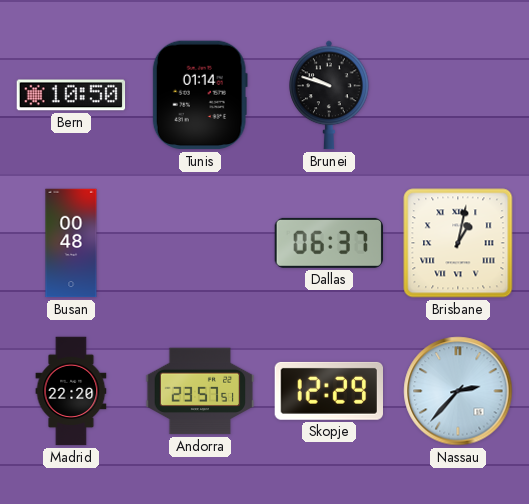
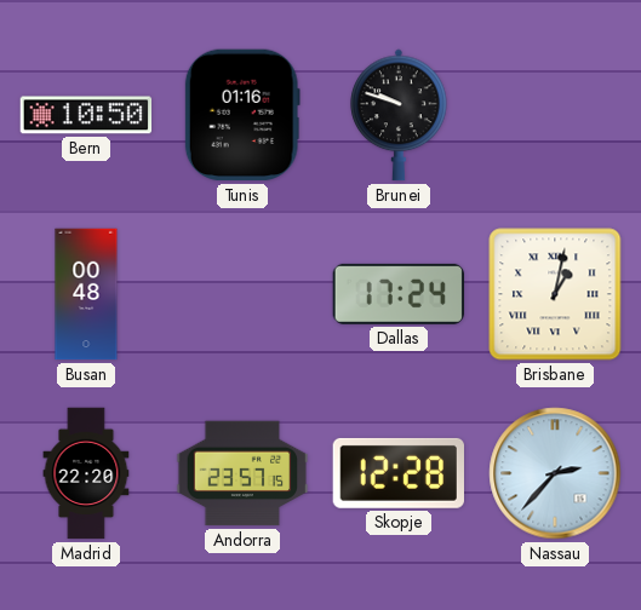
Tunis: 01:14 -> 01:16 (242, 115)
Dallas: 06:37 -> 17:24 (397, 294)
Andorra: 23:57:51 -> 23:57:15 (242, 473)
Skopje: 12:29 -> 12:28 (397, 473)
